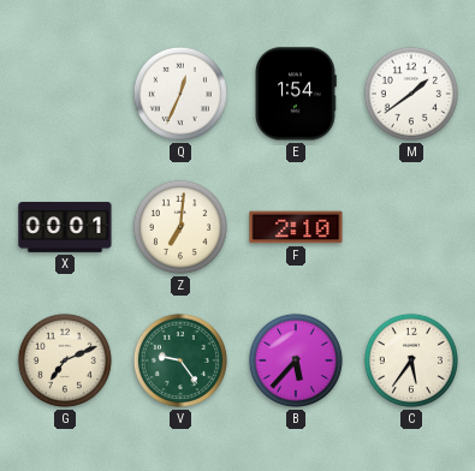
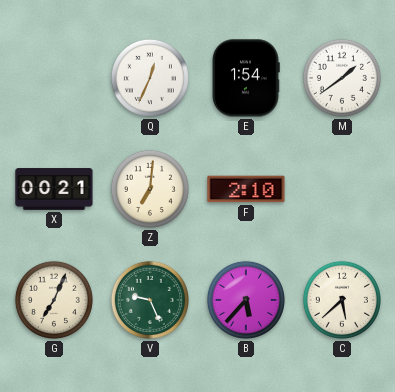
X: 00:01 -> 00:21 (54, 189)
G: 7:11 -> 7:04 (54, 300)
V: 9:24 -> 9:26 (150, 300)
C: 5:36 -> 5:38 (342, 300)
